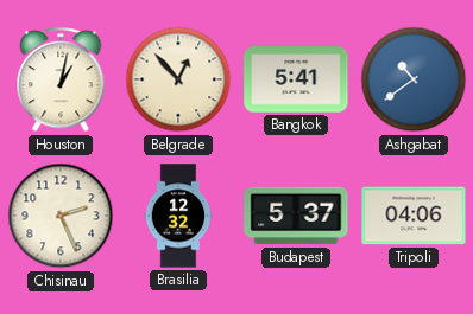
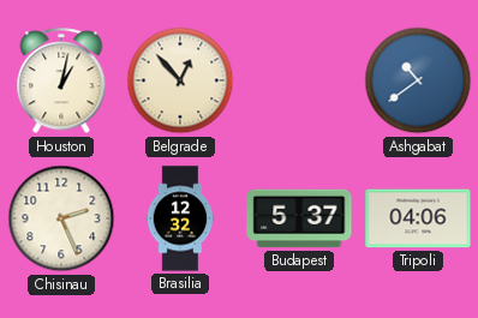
Bangkok: 5:41 -> none (296, 79)
